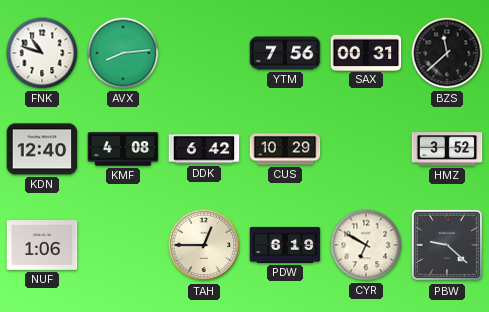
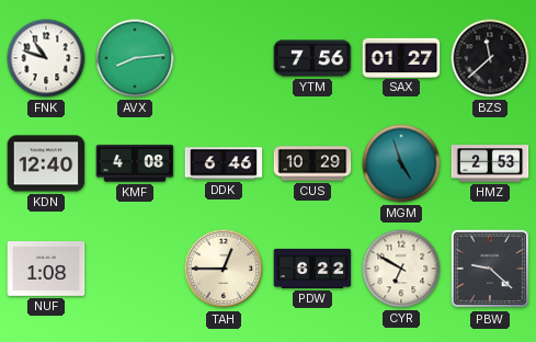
SAX: 00:31 -> 01:27 (401, 57)
DDK: 6:42 -> 6:46 (224, 163)
MGM: none -> 4:57 (401, 163)
HMZ: 3:52 -> 2:53 (490, 163)
NUF: 1:06 -> 1:08 (46, 270)
PDW: 6:19 -> 6:22 (312, 269)
